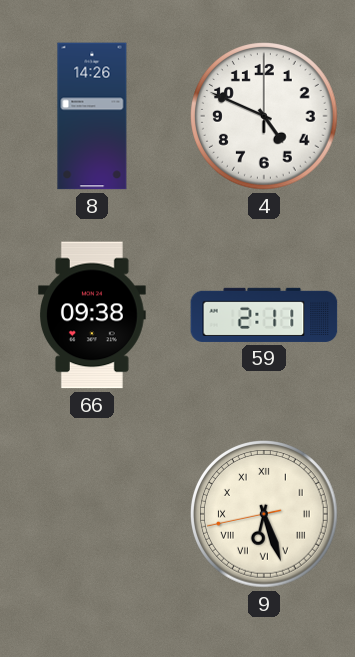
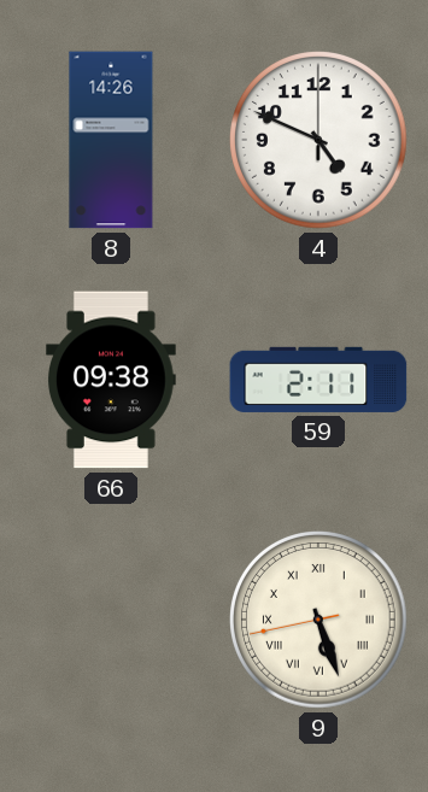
9: 6:26 -> 5:26 (319, 621)
